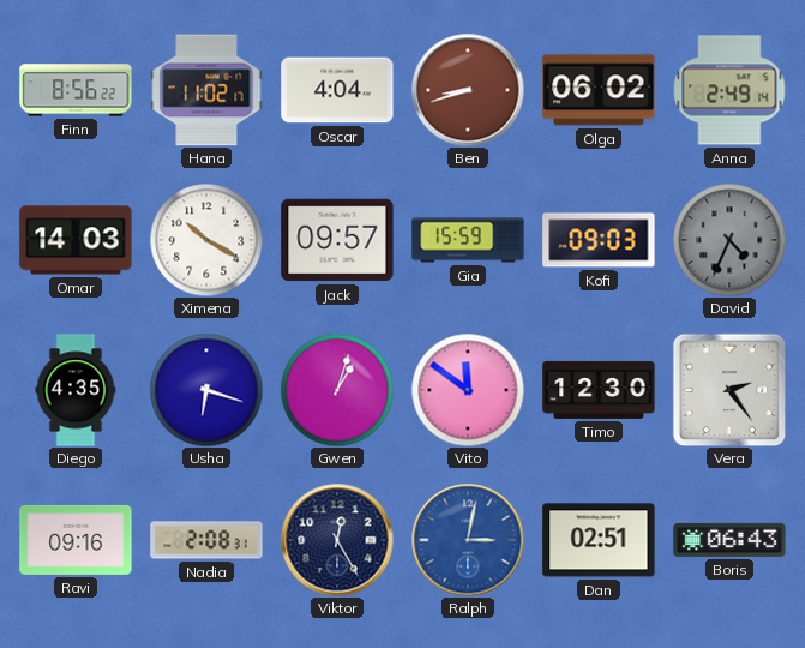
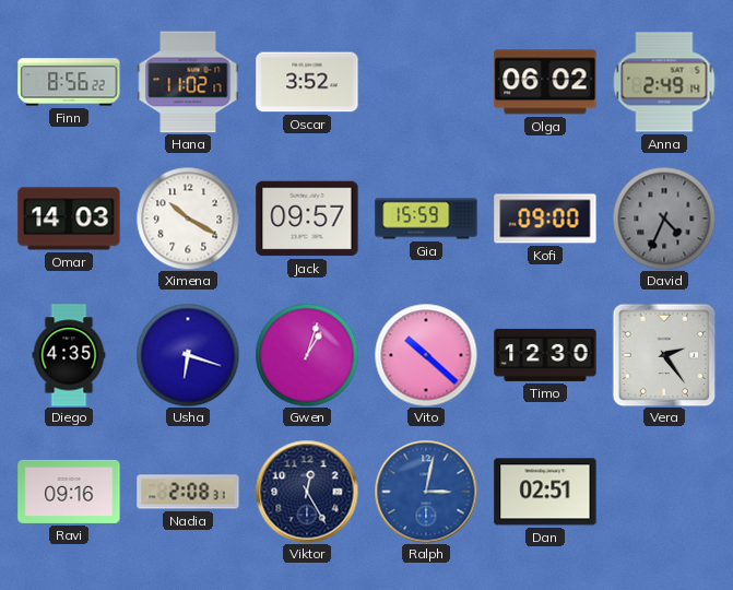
Oscar: 4:04 -> 3:52 (307, 82)
Ben: 8:42 -> none (468, 90)
Kofi: 09:03 -> 09:00 (545, 219)
Vito: 11:51 -> 10:22 (426, 355)
Boris: 06:43 -> none (729, 540)
